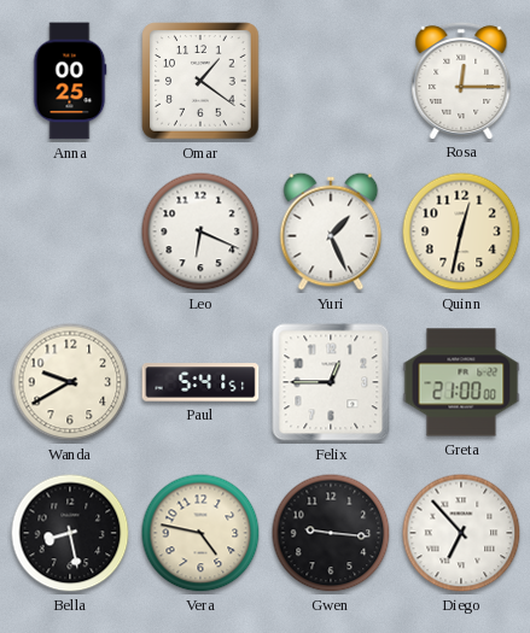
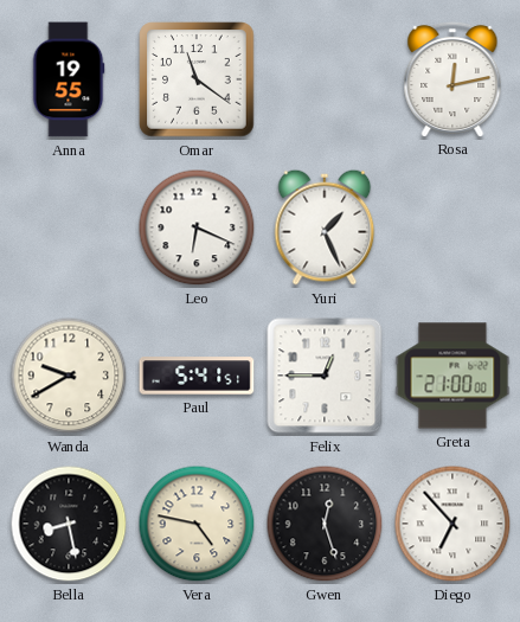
Anna: 00:25 -> 19:55 (69, 79)
Omar: 1:21 -> 11:21 (197, 79)
Rosa: 12:15 -> 12:13 (452, 78)
Quinn: 12:32 -> none (461, 231)
Gwen: 9:16 -> 12:27 (325, 524)
